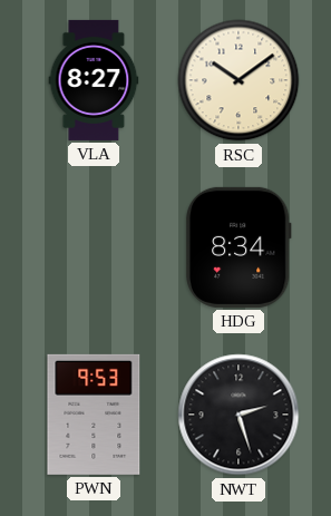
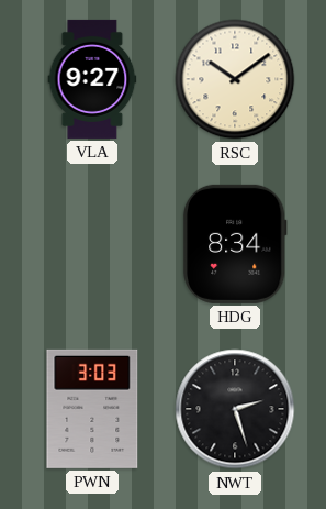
VLA: 8:27 -> 9:27 (92, 79)
PWN: 9:53 -> 3:03 (92, 409)
